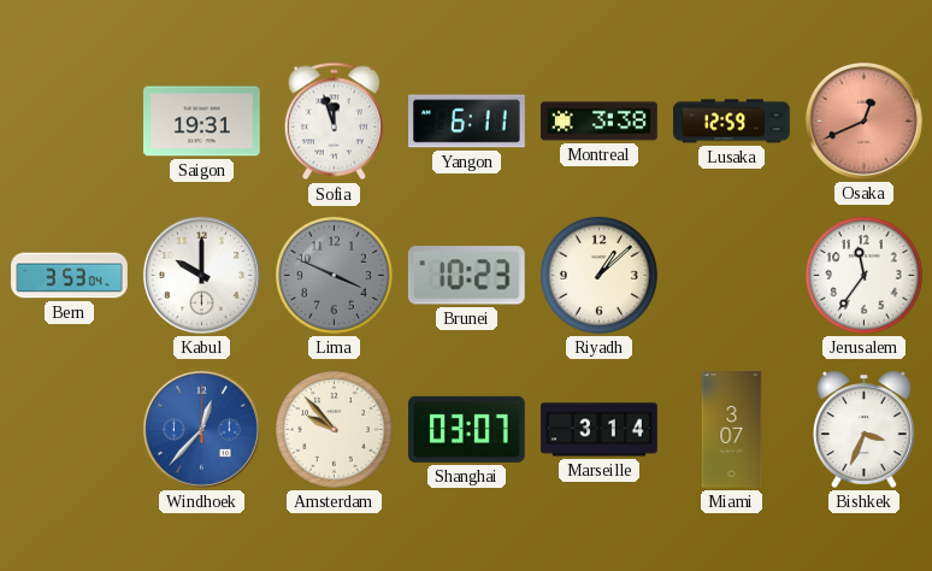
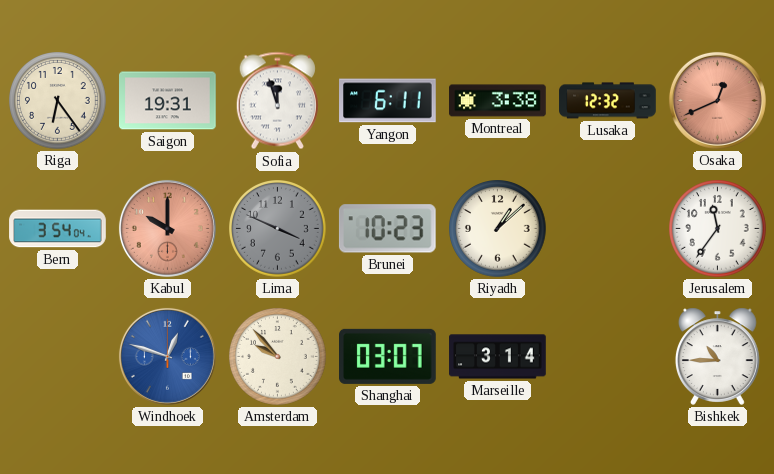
Riga: none -> 6:24 (58, 101)
Lusaka: 12:59 -> 12:32 (608, 101)
Bern: 3:53 -> 3:54 (58, 229)
Kabul dial: white -> salmon (167, 228)
Windhoek: 12:37 -> 12:48 (167, 356)
Miami: 3:07 -> none (732, 430)
Bishkek: 3:34 -> 10:45 (718, 356)
